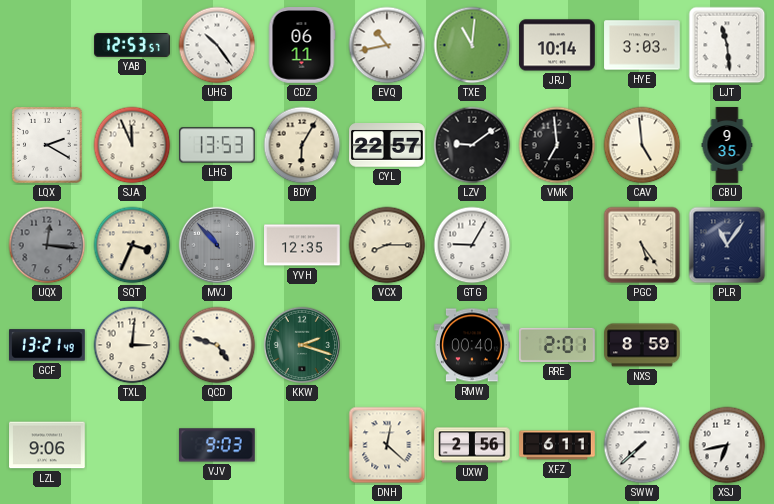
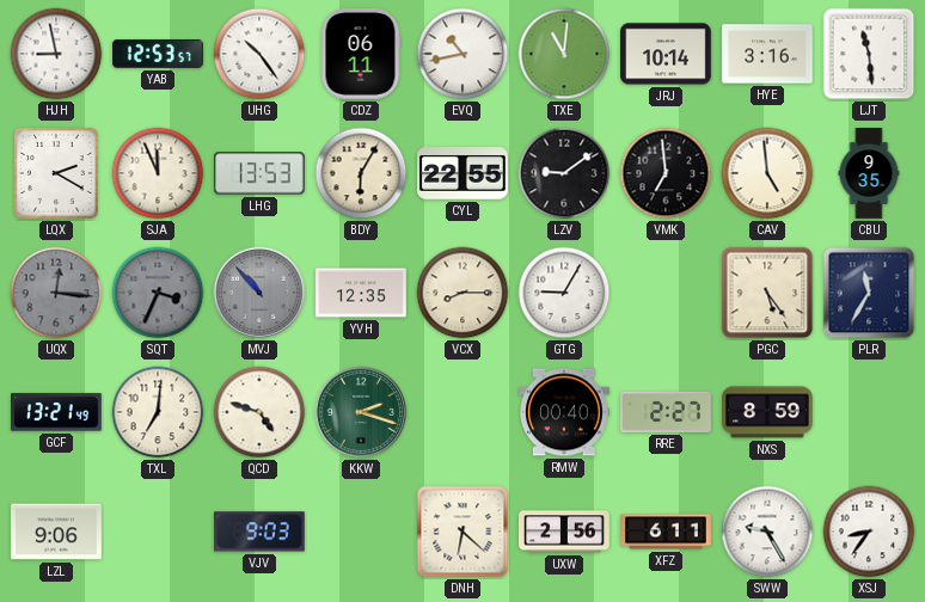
HJH: none -> 8:58 (56, 54)
HYE: 3:03 -> 3:16 (767, 54)
CYL: 22:57 -> 22:55 (464, 174)
SQT dial: cream -> grey (158, 293)
PLR: 11:06 -> 11:35 (869, 293)
TXL: 3:01 -> 7:01 (158, 412)
RRE: 2:01 -> 2:27 (666, 412)
DNH: 12:22 -> 6:22 (462, 532)
SWW: 7:38 -> 9:25 (767, 532)
XSJ: 6:43 -> 8:36 (869, 532)
